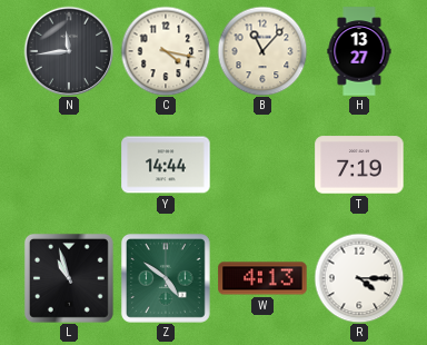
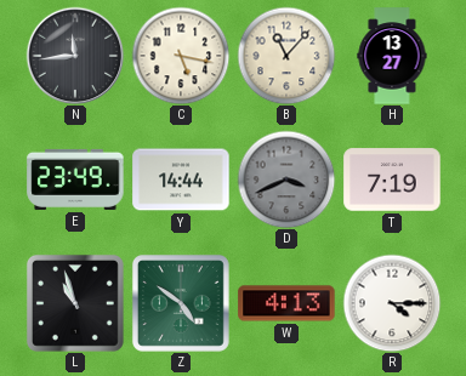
C: 4:17 -> 5:17 (181, 56)
E: none -> 23:49 (75, 180)
D: none -> 3:41 (286, 180)
